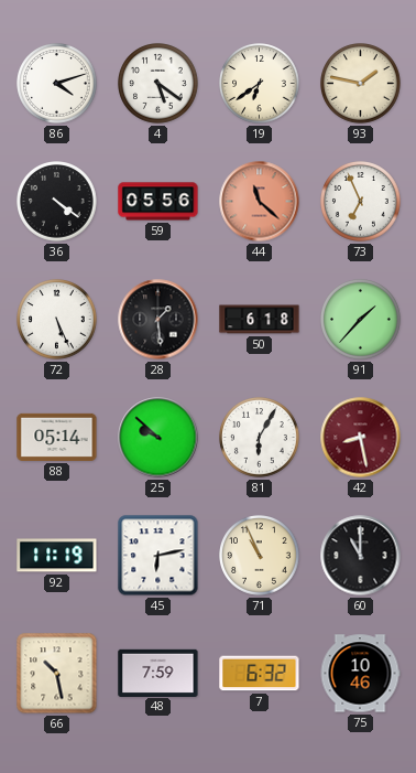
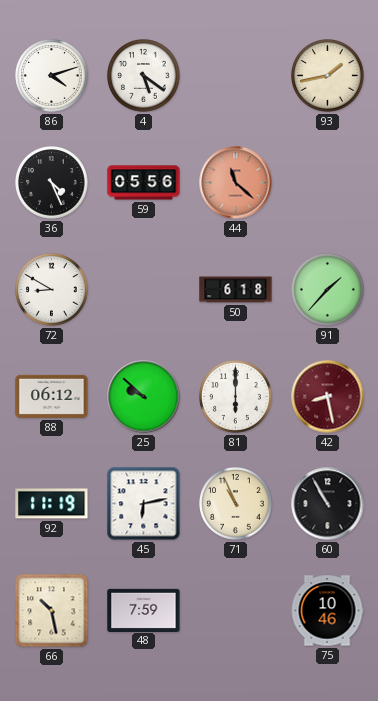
19: 6:39 -> none (260, 84)
93: 1:47 -> 1:43 (328, 76)
36: 4:21 -> 4:26 (52, 183)
73: 6:56 -> none (361, 202)
72: 5:26 -> 8:50 (52, 290)
28: 1:29 -> none (158, 320)
88: 05:14 -> 06:12 (52, 396)
81: 6:05 -> 6:00 (236, 397)
60: 11:00 -> 10:55 (328, 504)
7: 6:32 -> none (260, 674)
